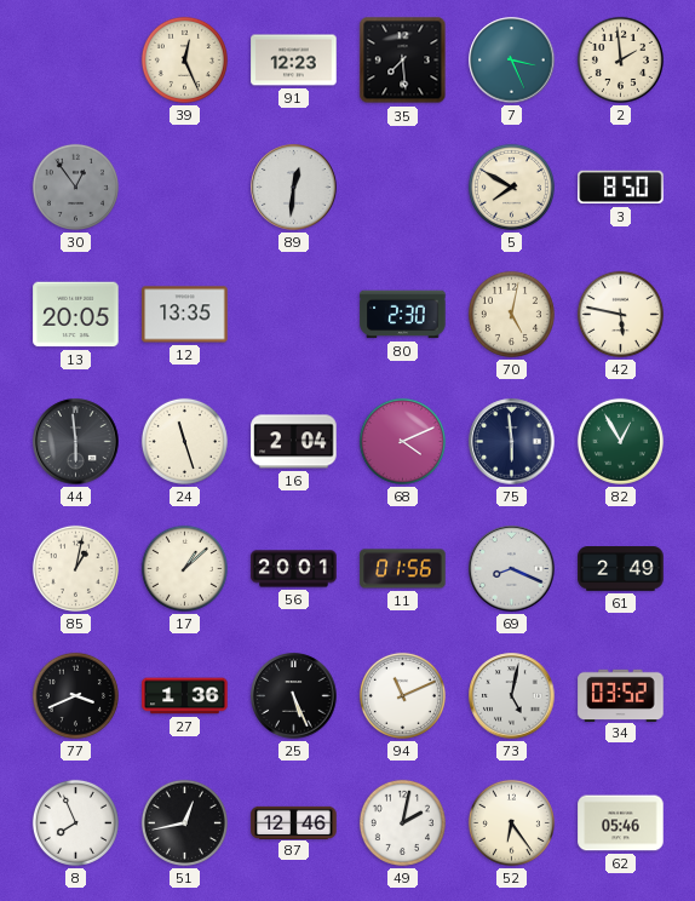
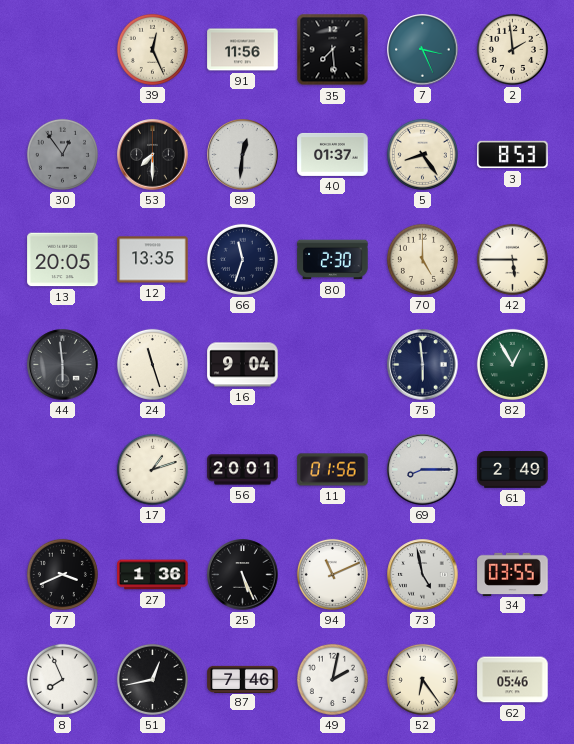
91: 12:23 -> 11:56 (243, 50)
53: none -> 7:30 (153, 155)
40: none -> 01:37 (333, 154)
5: 7:50 -> 8:24 (422, 154)
3: 8:50 -> 8:53 (513, 155)
66: none -> 11:33 (242, 259)
70: 5:02 -> 5:00 (422, 259)
42: 5:47 -> 5:45 (512, 259)
16: 2:04 -> 9:04 (243, 365)
68: 4:11 -> none (402, 441)
85: 1:02 -> none (75, 568)
17: 1:08 -> 1:12 (152, 469)
69: 8:19 -> 8:15 (423, 470)
73: 5:02 -> 4:58 (423, 575)
34: 03:52 -> 03:55 (513, 574)
87: 12:46 -> 7:46 (243, 679)
